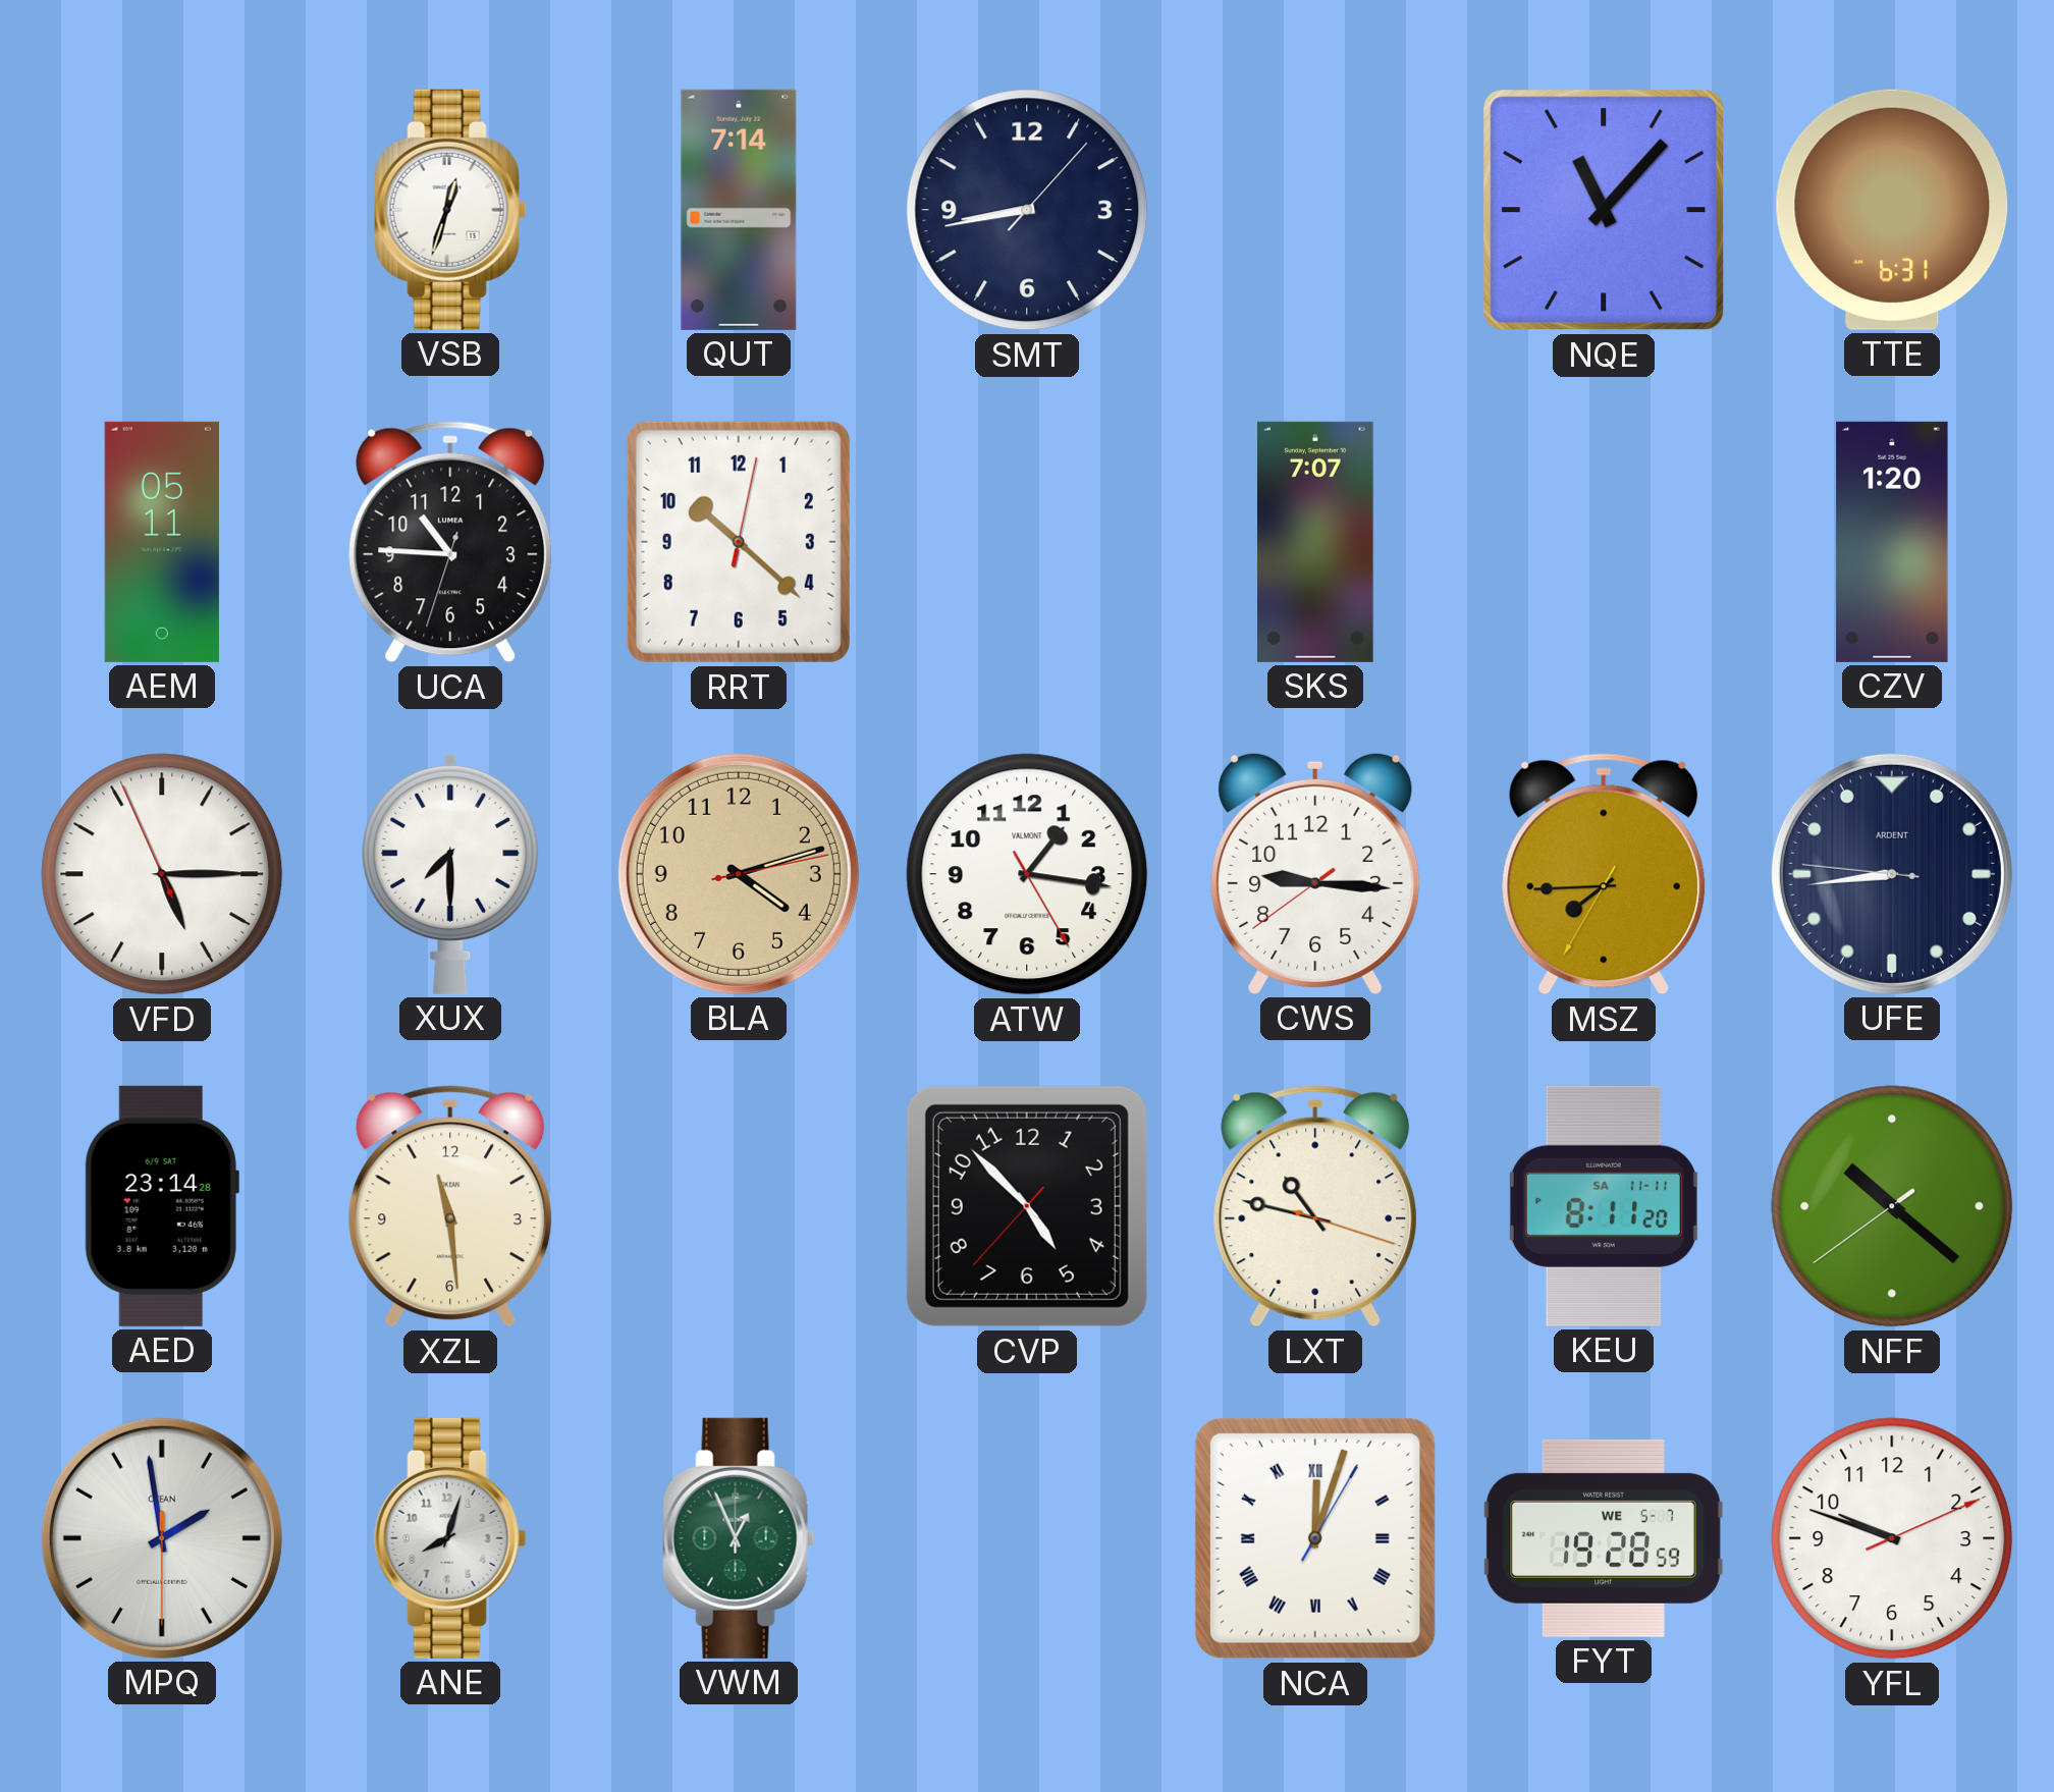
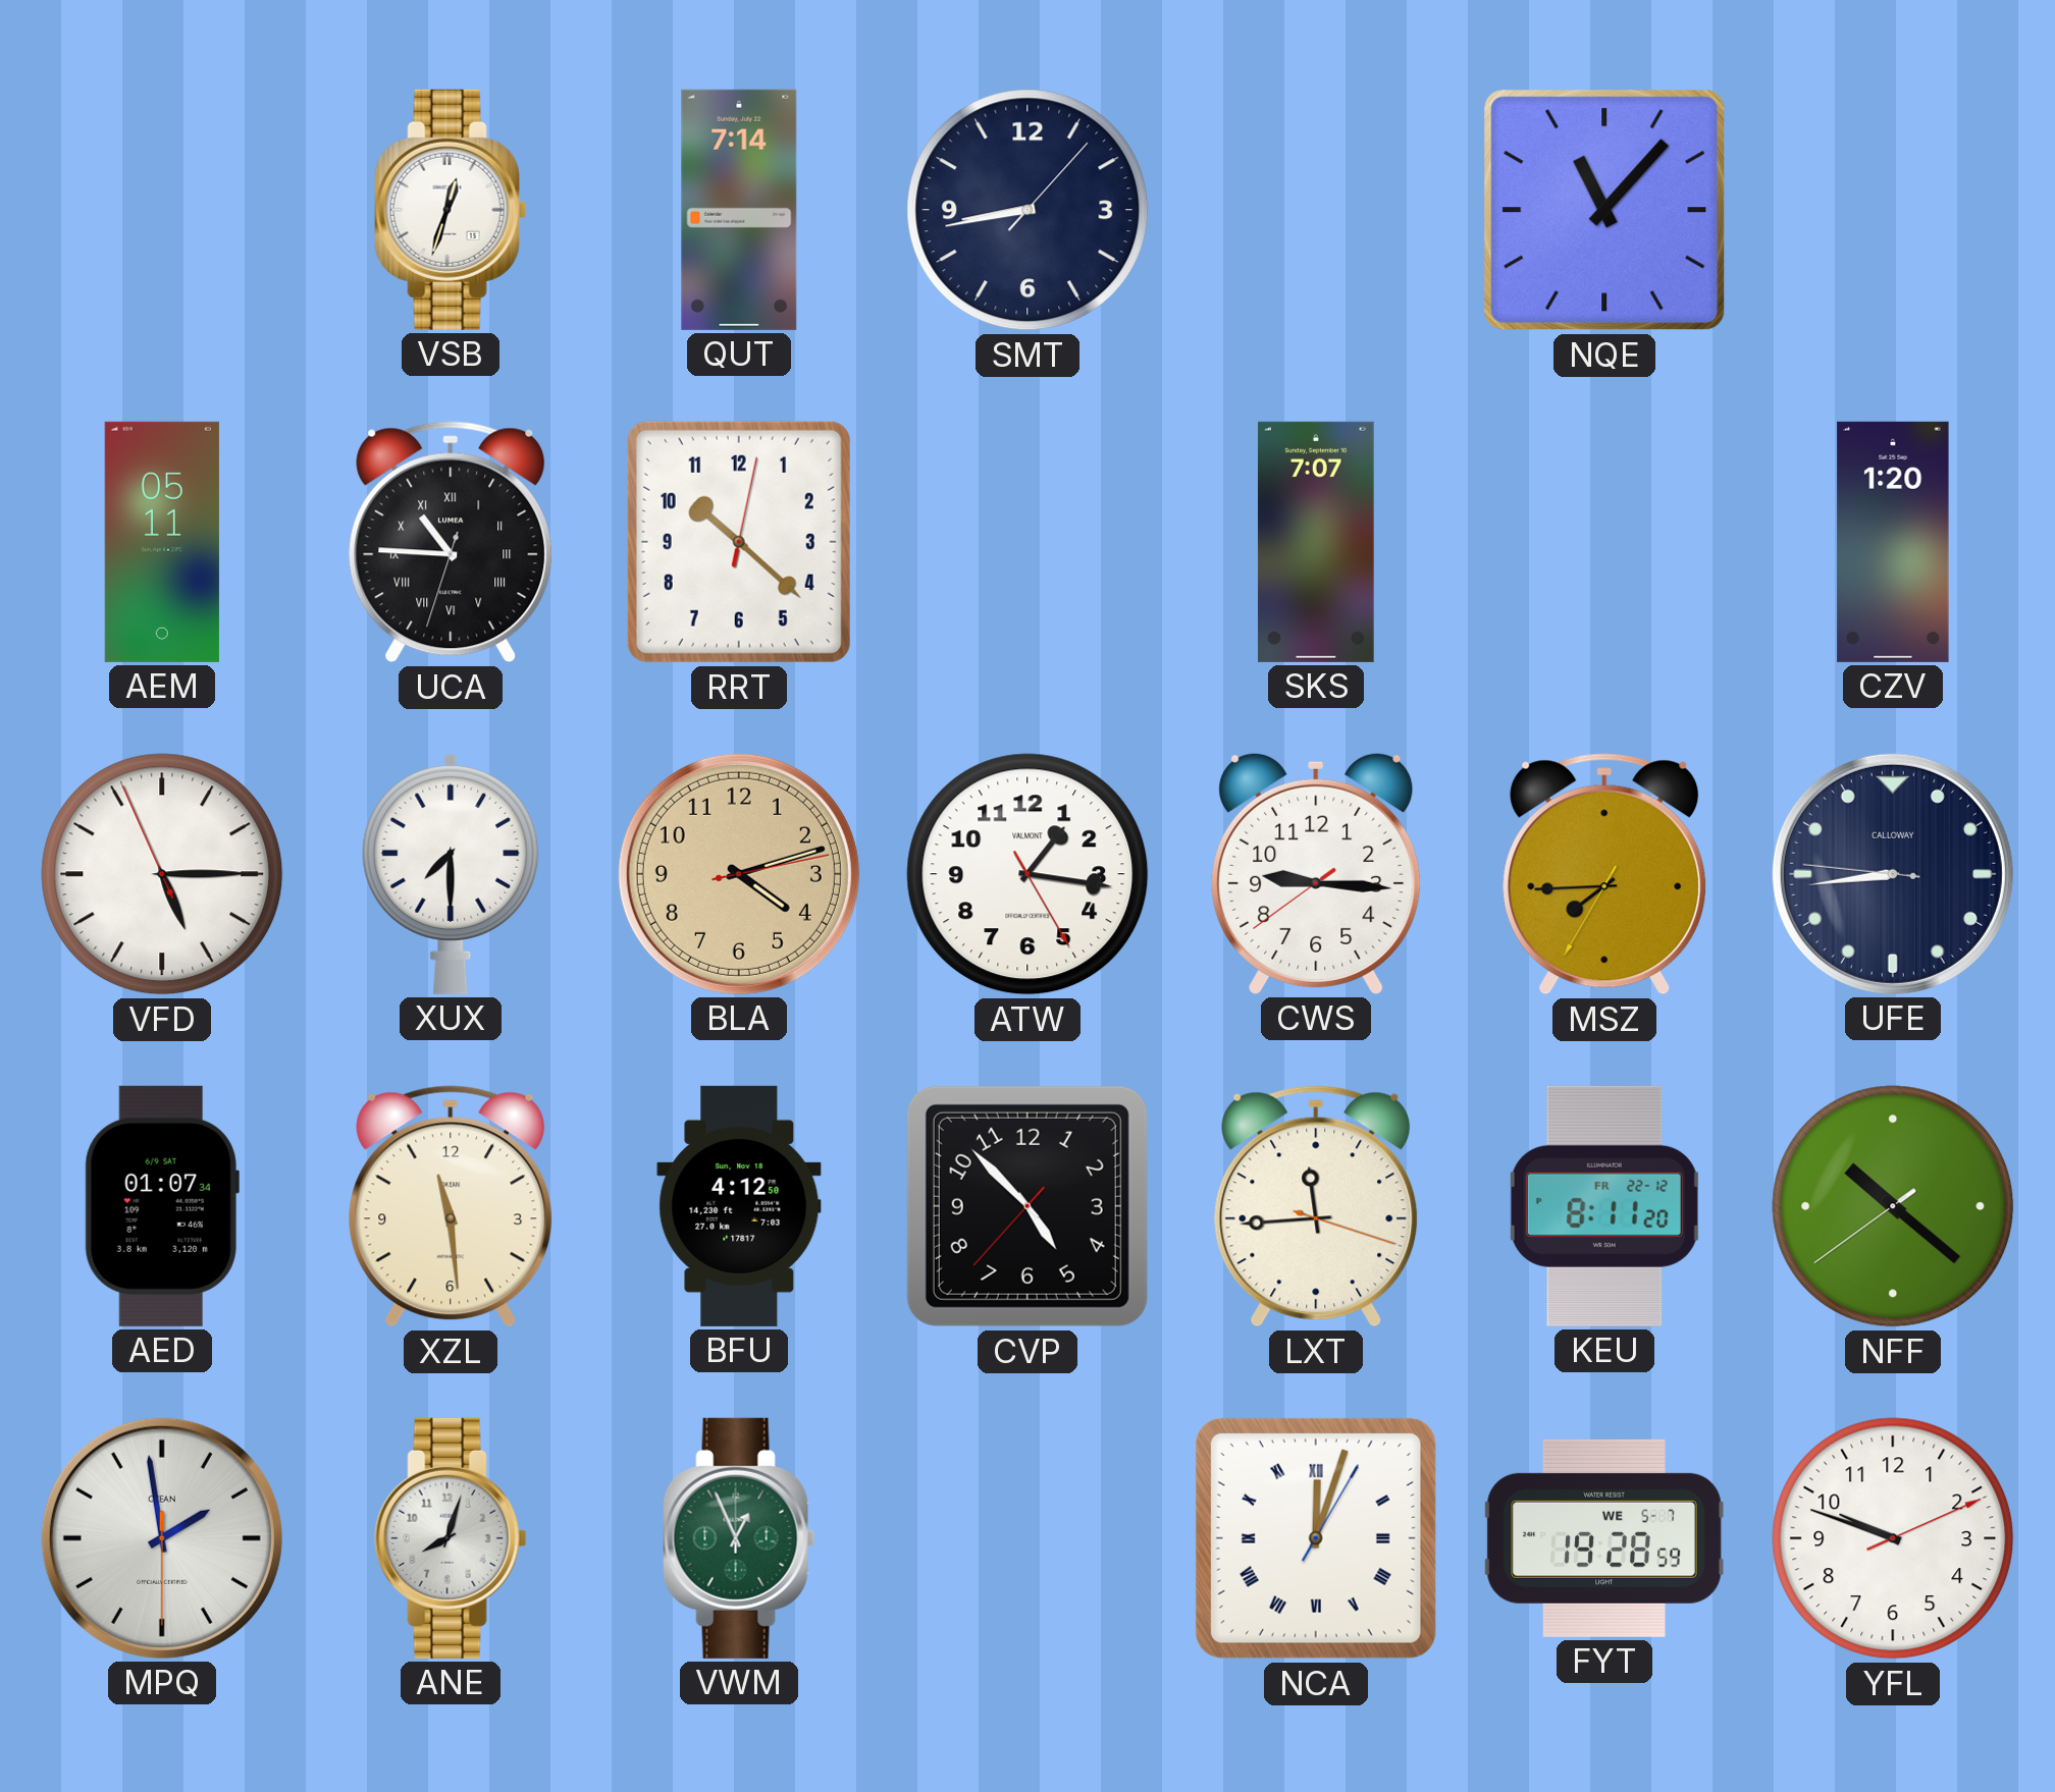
TTE: 6:31 -> none (1892, 210)
UCA numerals: Arabic -> Roman (451, 542)
UFE brand: ARDENT -> CALLOWAY (1893, 874)
AED: 23:14 -> 01:07 (162, 1206)
BFU: none -> 4:12 (739, 1206)
LXT: 10:47 -> 11:44 (1316, 1206)
KEU date: SA 11-11 -> FR 22-12 (1604, 1206)
